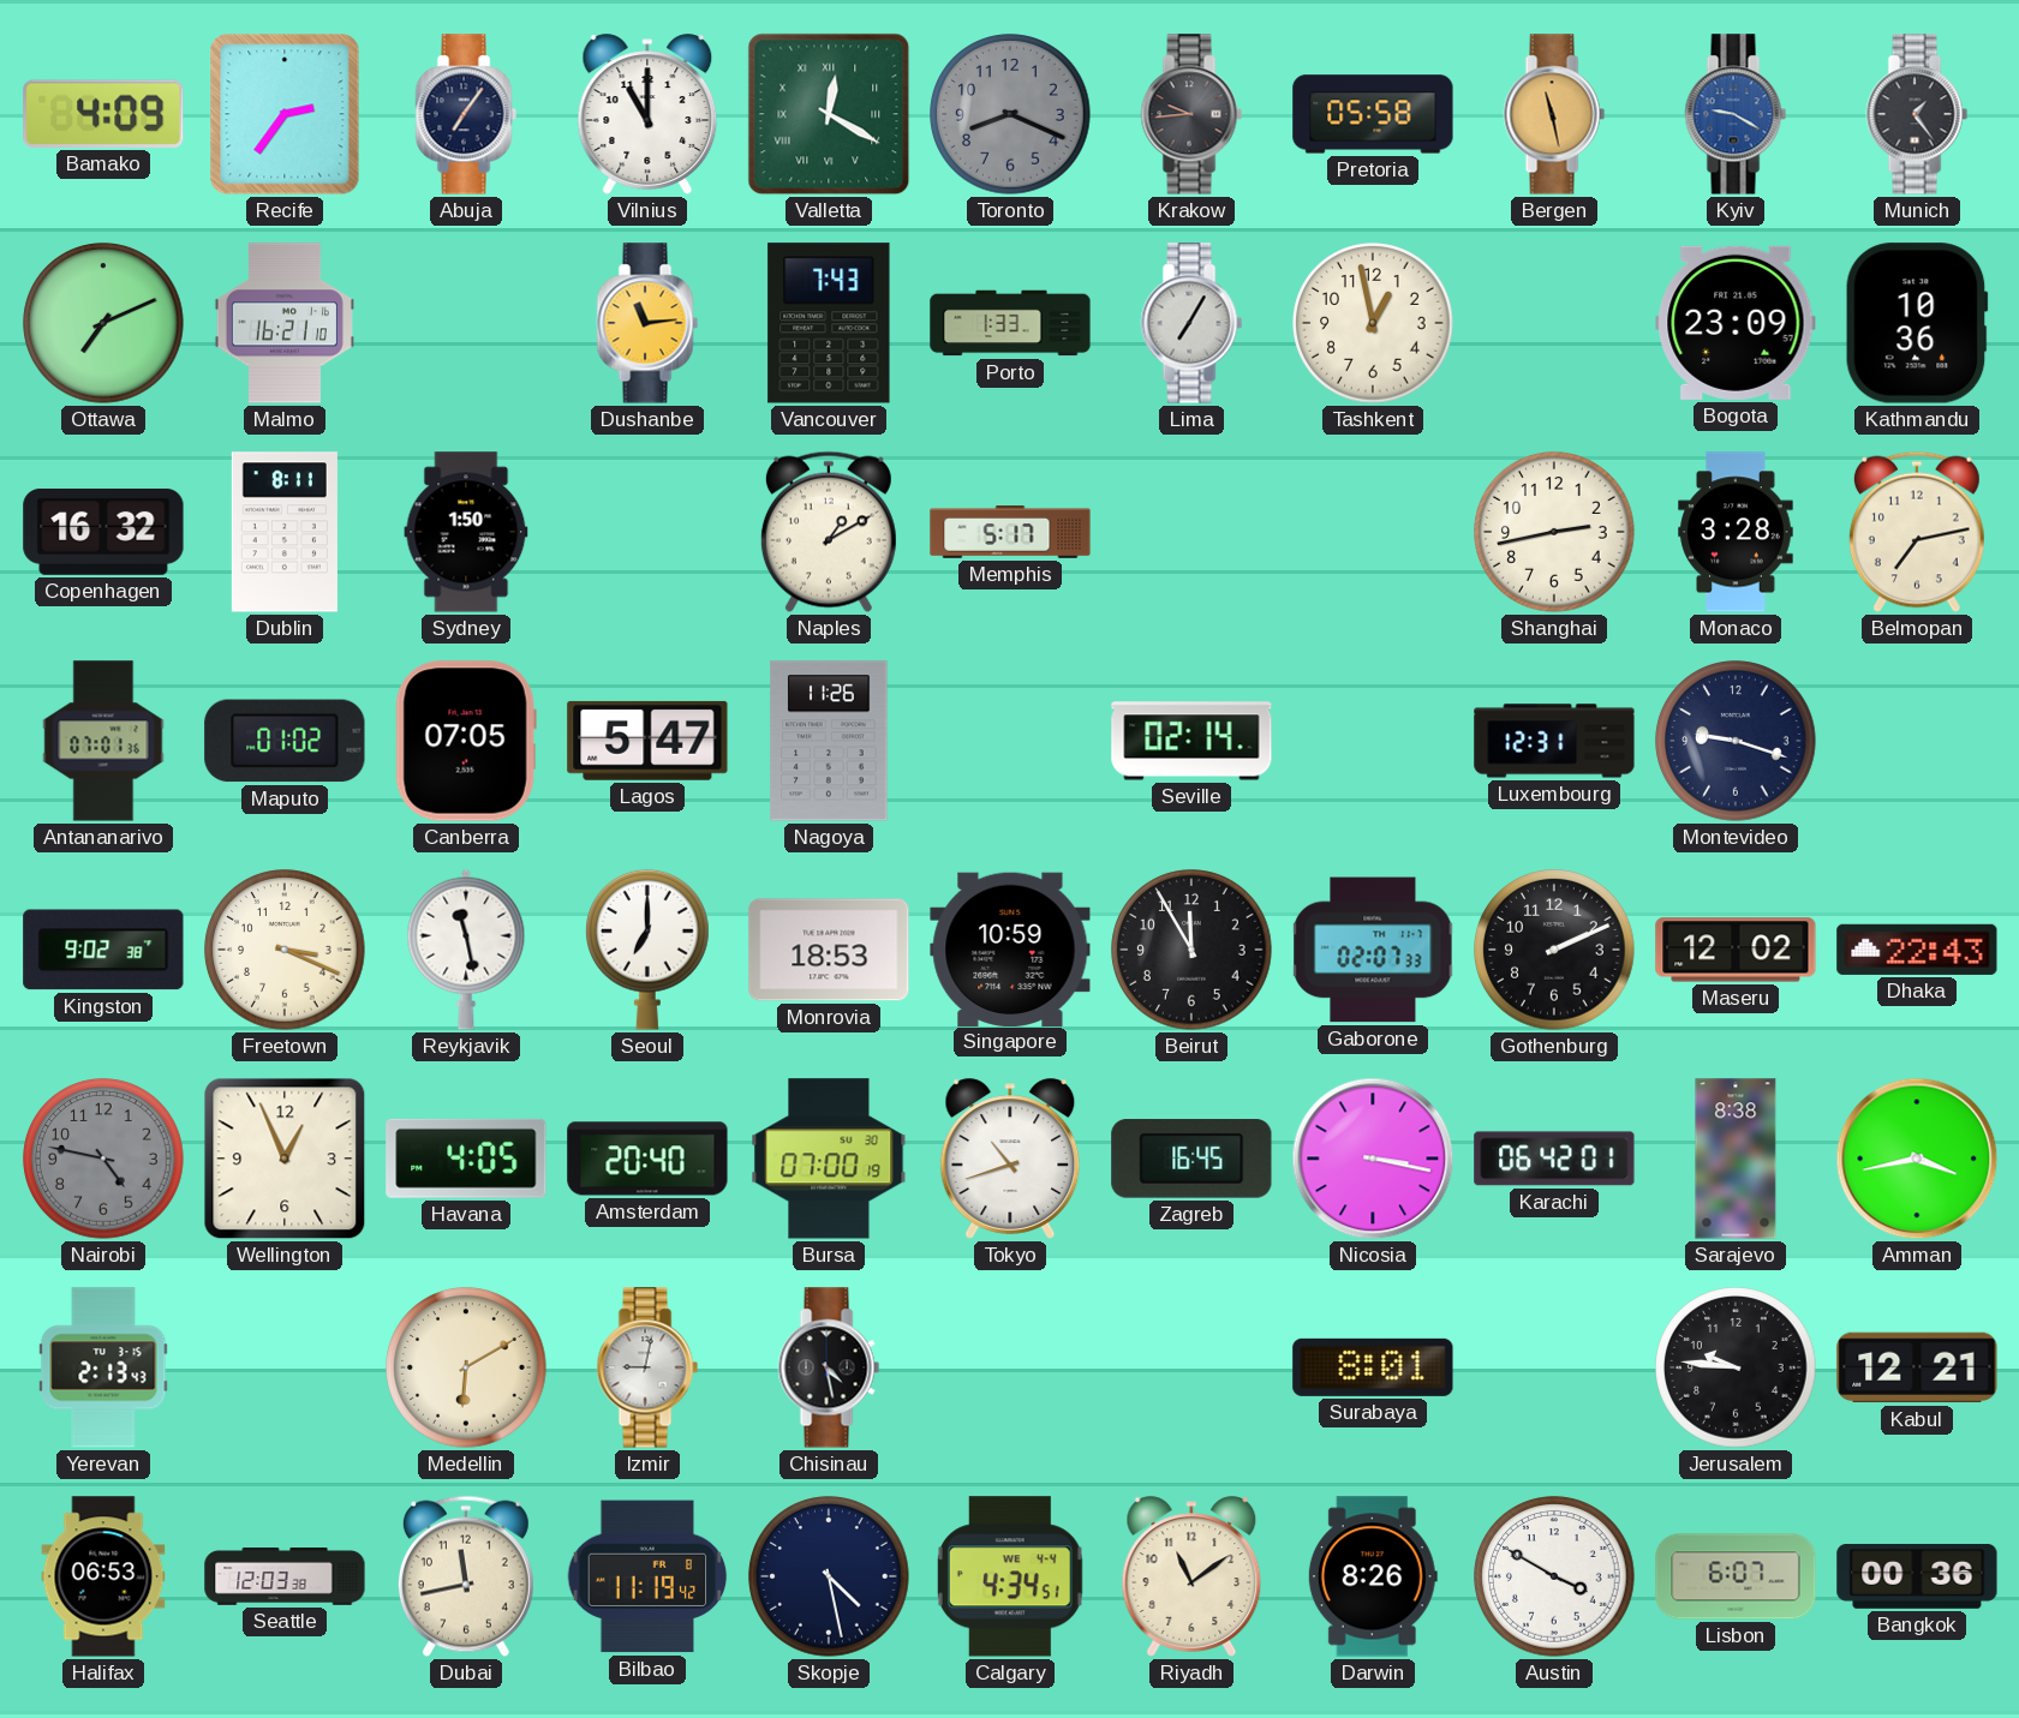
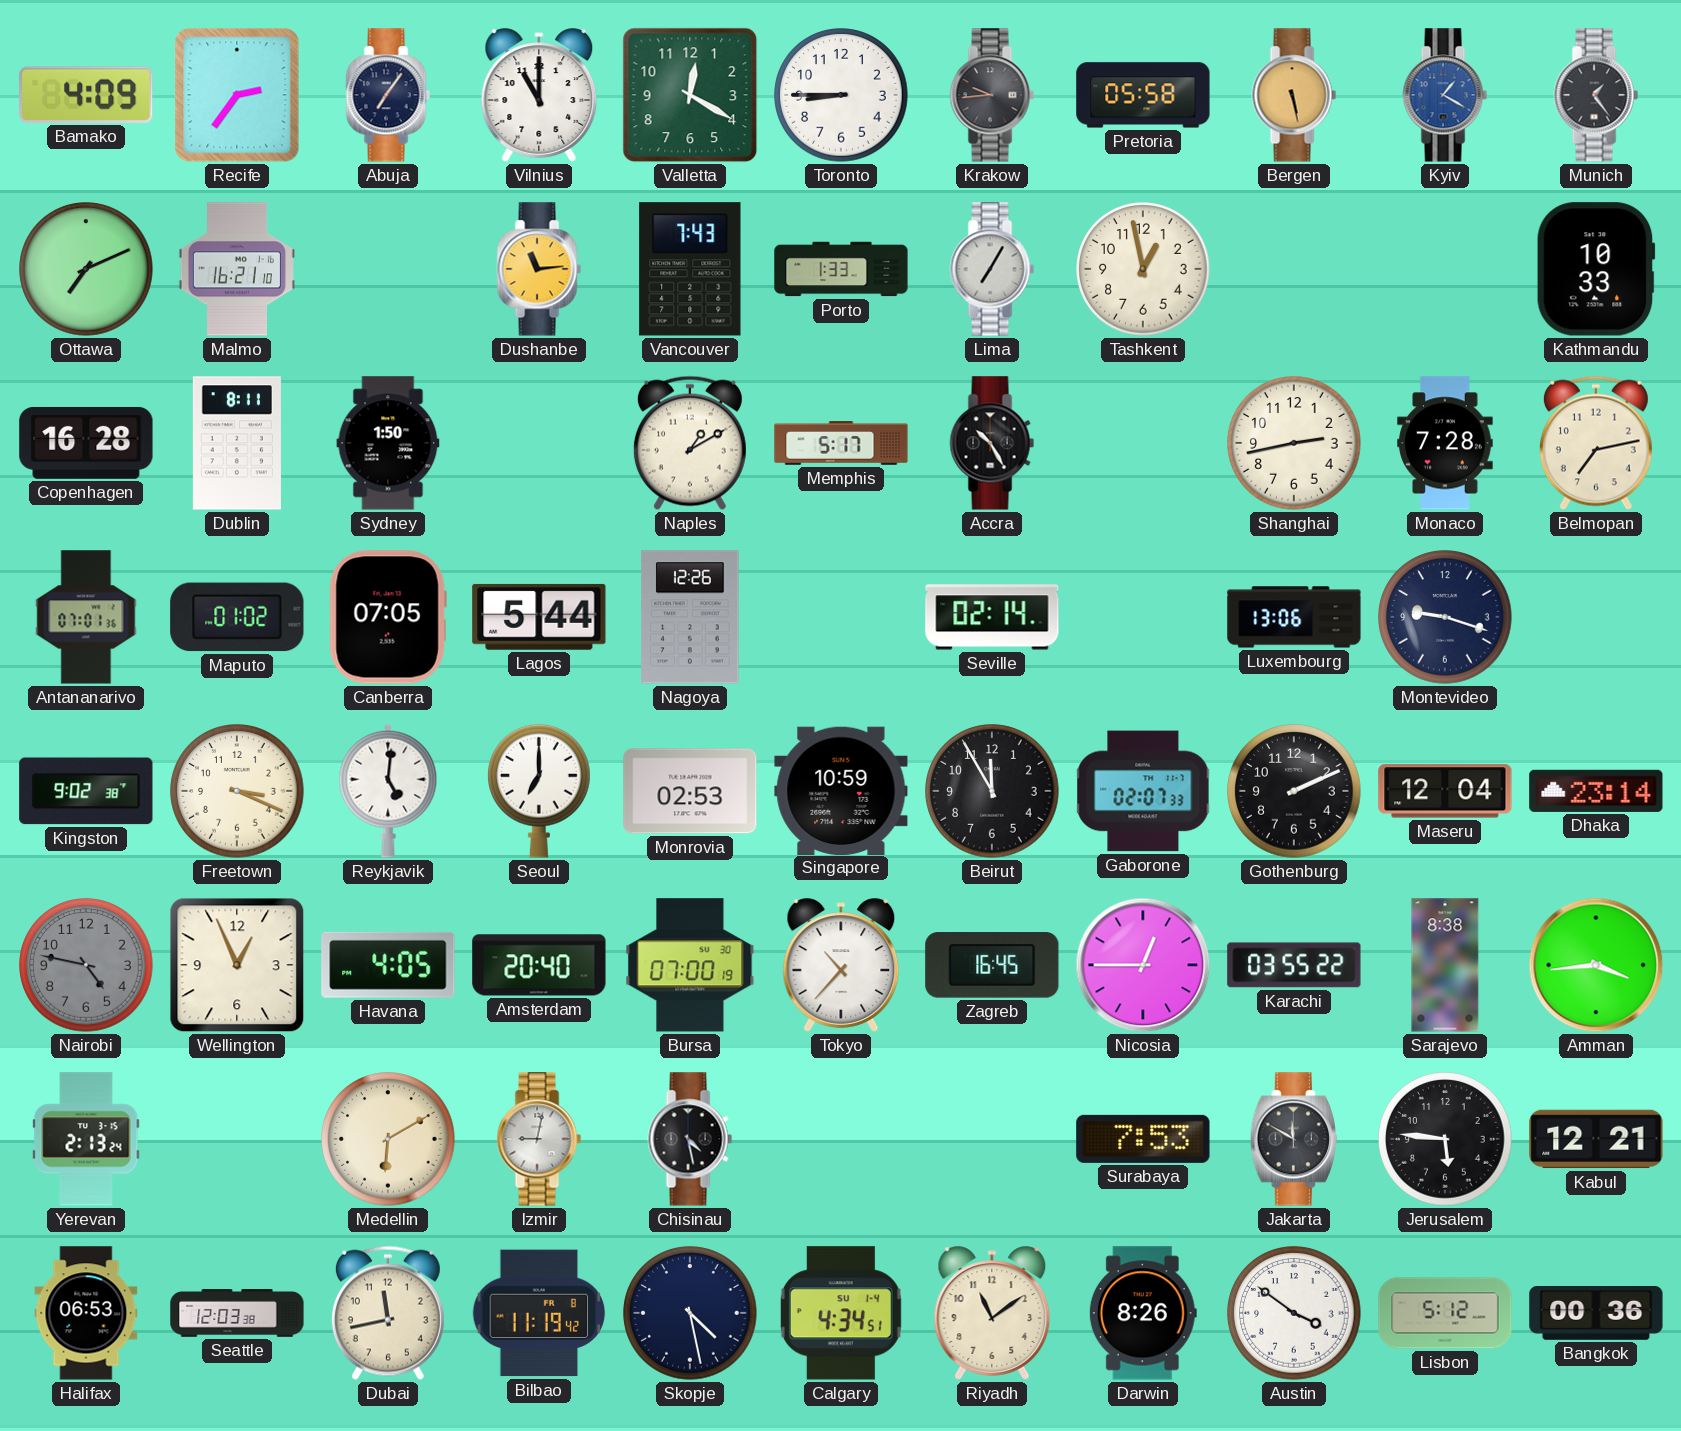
Valletta numerals: Roman -> Arabic (690, 95)
Toronto: 8:19 -> 8:45 (841, 95)
Toronto dial: grey -> white (841, 95)
Bergen: 11:28 -> 5:28 (1294, 95)
Kyiv: 9:20 -> 1:20 (1445, 95)
Bogota: 23:09 -> none (1736, 323)
Kathmandu: 10:36 -> 10:33 (1596, 269)
Copenhagen: 16:32 -> 16:28 (86, 443)
Accra: none -> 10:25 (992, 443)
Monaco: 3:28 -> 7:28 (1445, 443)
Lagos: 5:47 -> 5:44 (539, 617)
Nagoya: 11:26 -> 12:26 (690, 617)
Luxembourg: 12:31 -> 13:06 (1294, 617)
Reykjavik: 11:28 -> 5:01 (388, 791)
Monrovia: 18:53 -> 02:53 (690, 791)
Maseru: 12:02 -> 12:04 (1445, 791)
Dhaka: 22:43 -> 23:14 (1596, 791)
Tokyo: 10:42 -> 10:37 (841, 965)
Nicosia: 3:17 -> 12:45 (1143, 965)
Karachi: 06:42 -> 03:55 (1294, 965)
Amman: 3:43 -> 3:44 (1596, 965)
Yerevan: 2:13:43 -> 2:13:24 (86, 1139)
Surabaya: 8:01 -> 7:53 (1143, 1139)
Jakarta: none -> 11:50 (1294, 1139)
Jerusalem: 9:46 -> 5:46 (1445, 1139)
Calgary date: WE 4-4 -> SU 1-4 (841, 1313)
Austin: 3:50 -> 3:51 (1294, 1313)
Lisbon: 6:07 -> 5:12 (1445, 1313)
